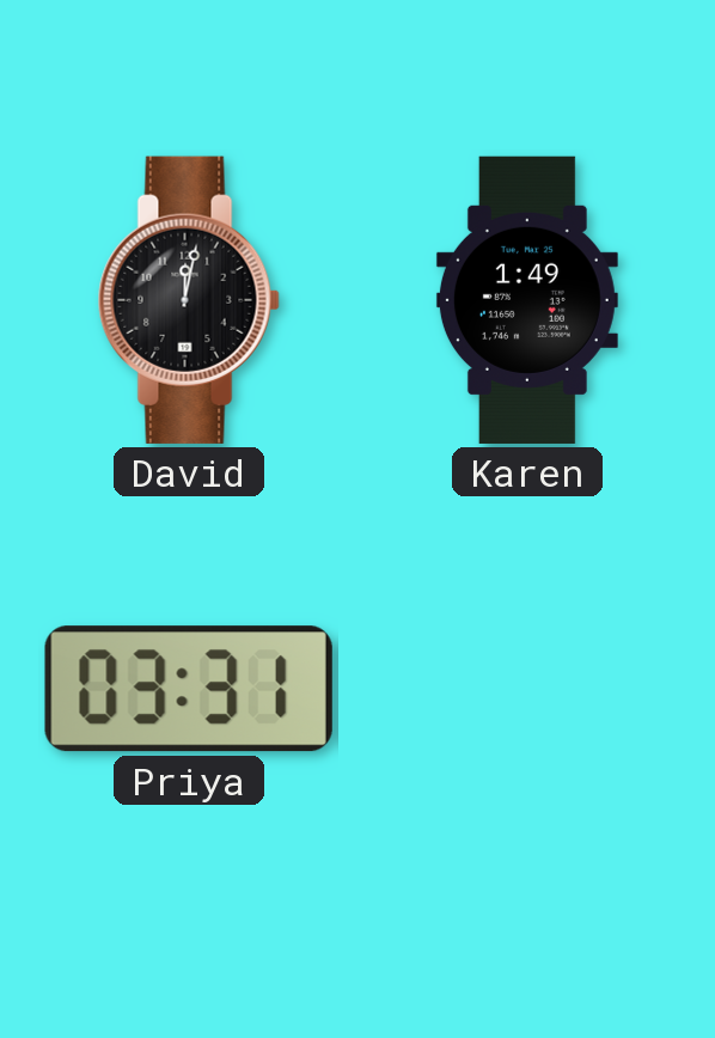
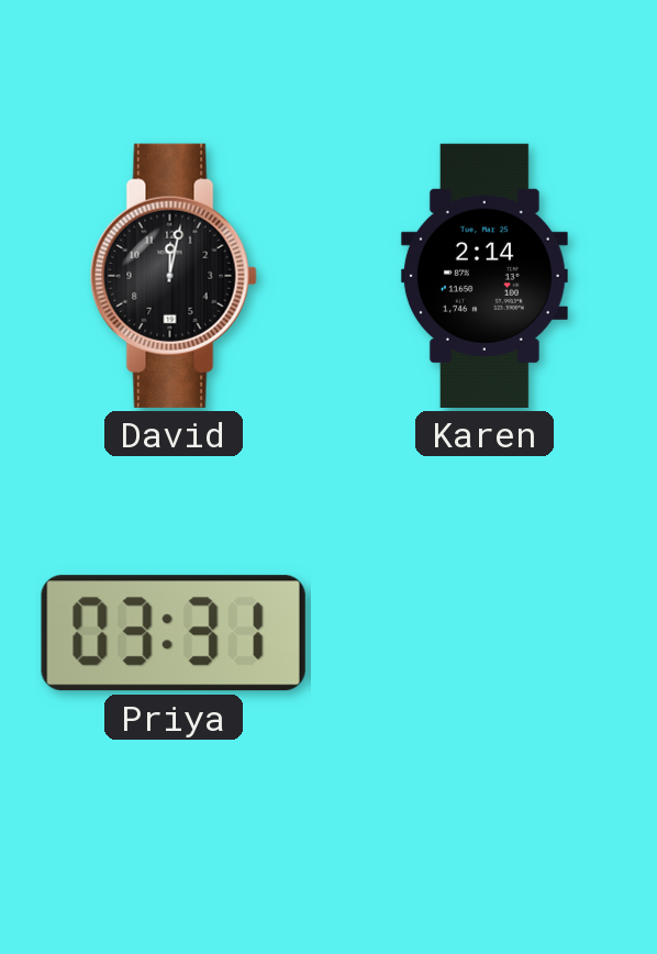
Karen: 1:49 -> 2:14 (485, 276)
